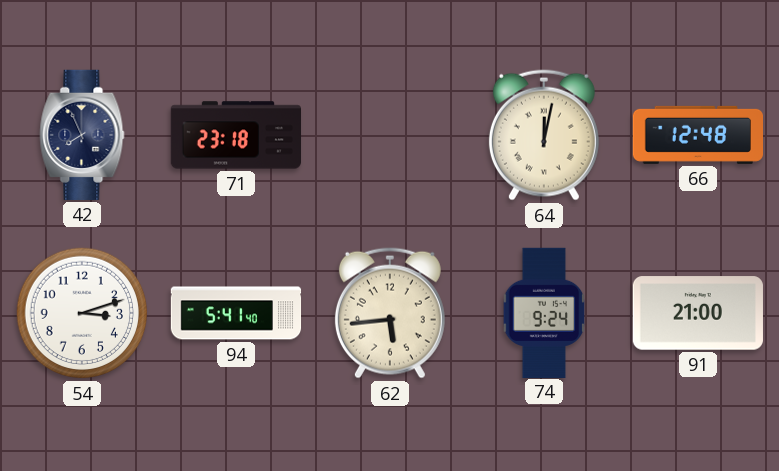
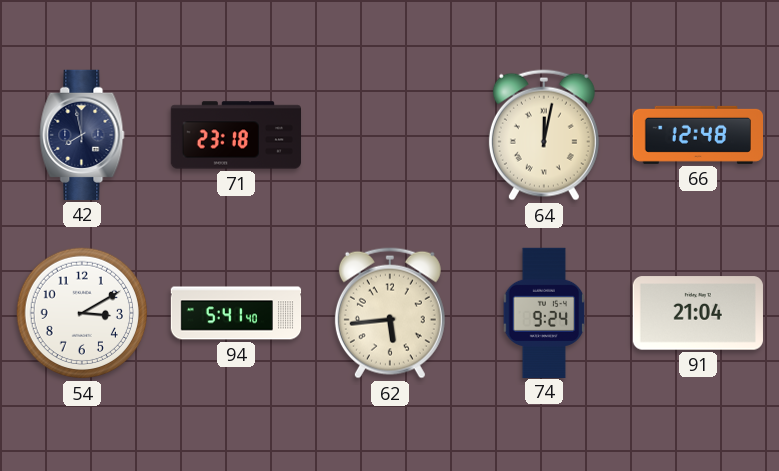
42: 7:56 -> 7:58 (82, 135)
54: 3:12 -> 3:10 (82, 313)
91: 21:00 -> 21:04 (698, 313)
